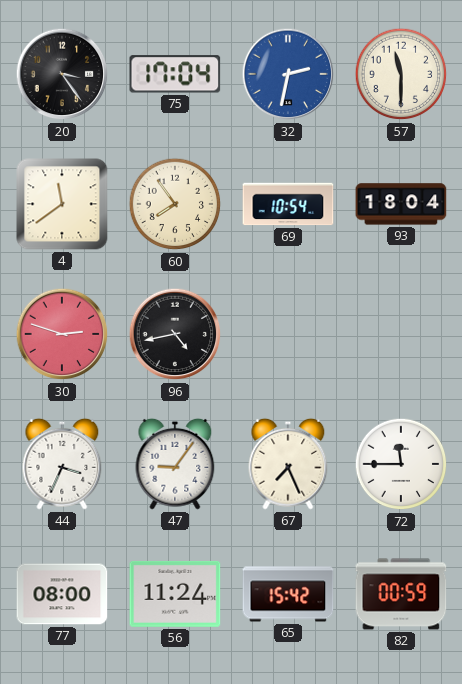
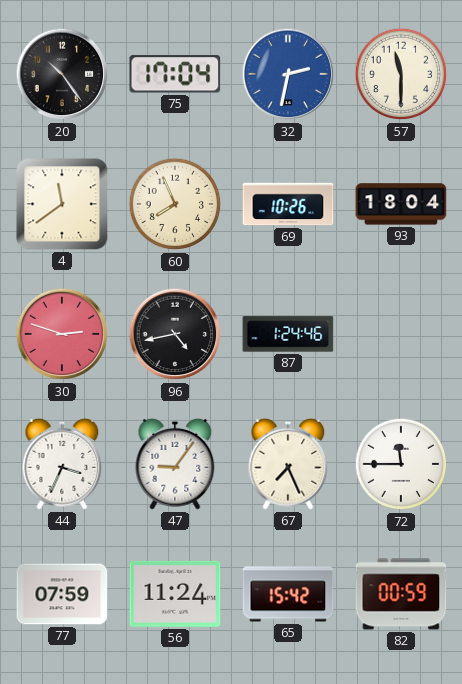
20: 3:24 -> 10:24 (62, 74)
60: 7:54 -> 7:56 (175, 204)
69: 10:54 -> 10:26 (288, 204)
87: none -> 1:24 (288, 334)
77: 08:00 -> 07:59 (62, 594)
